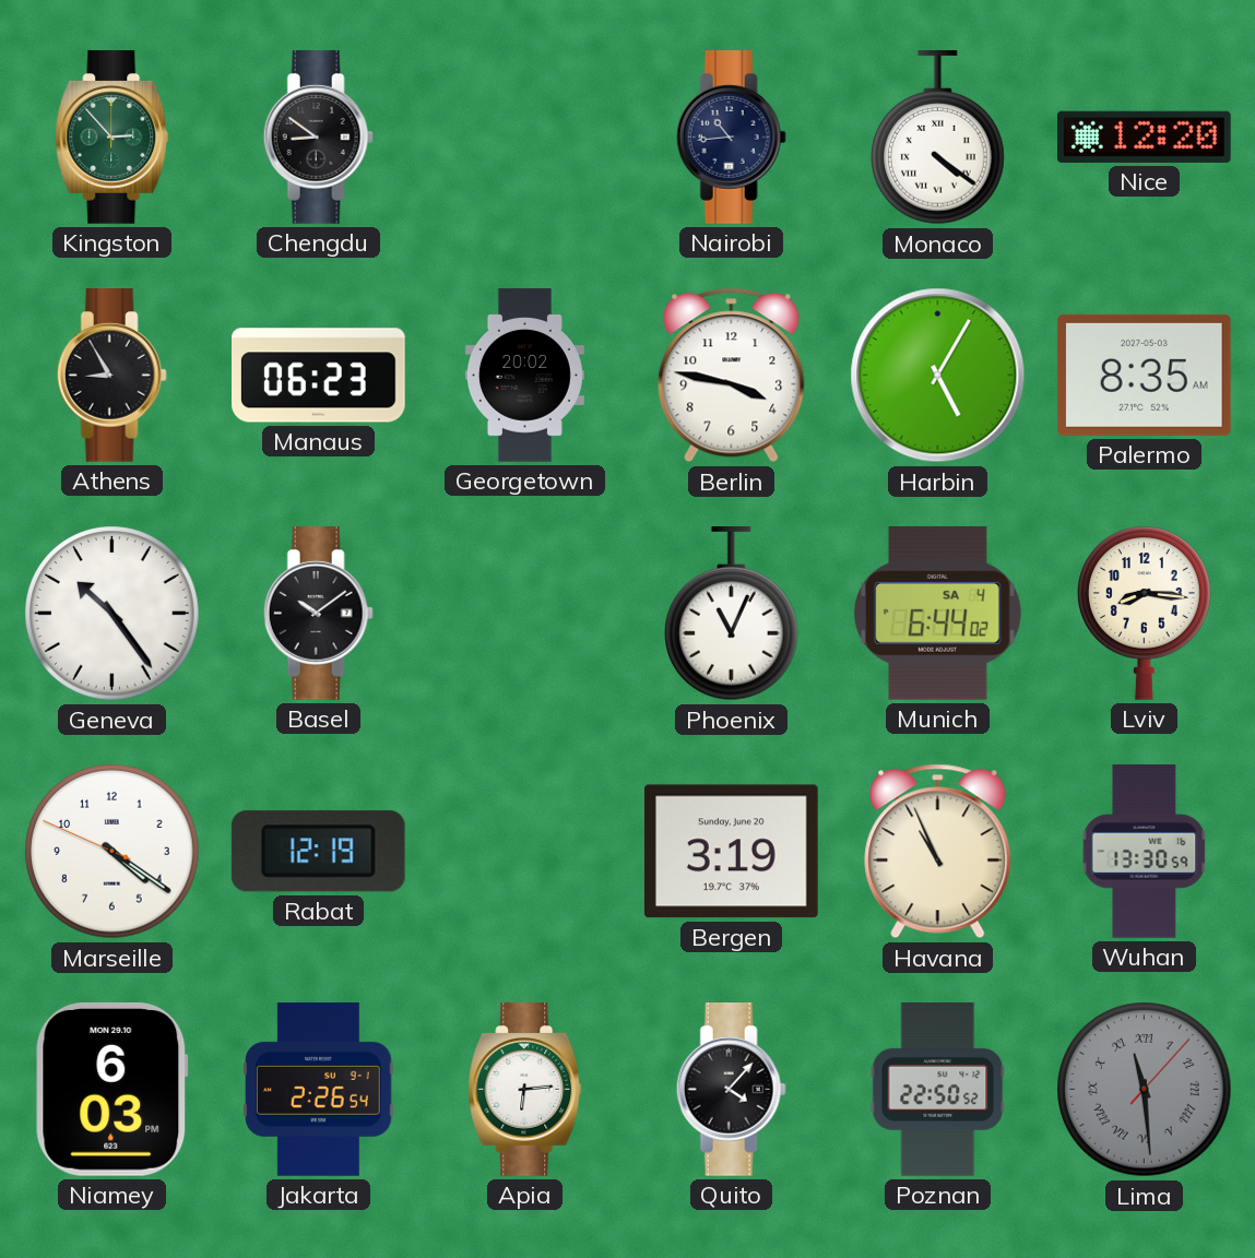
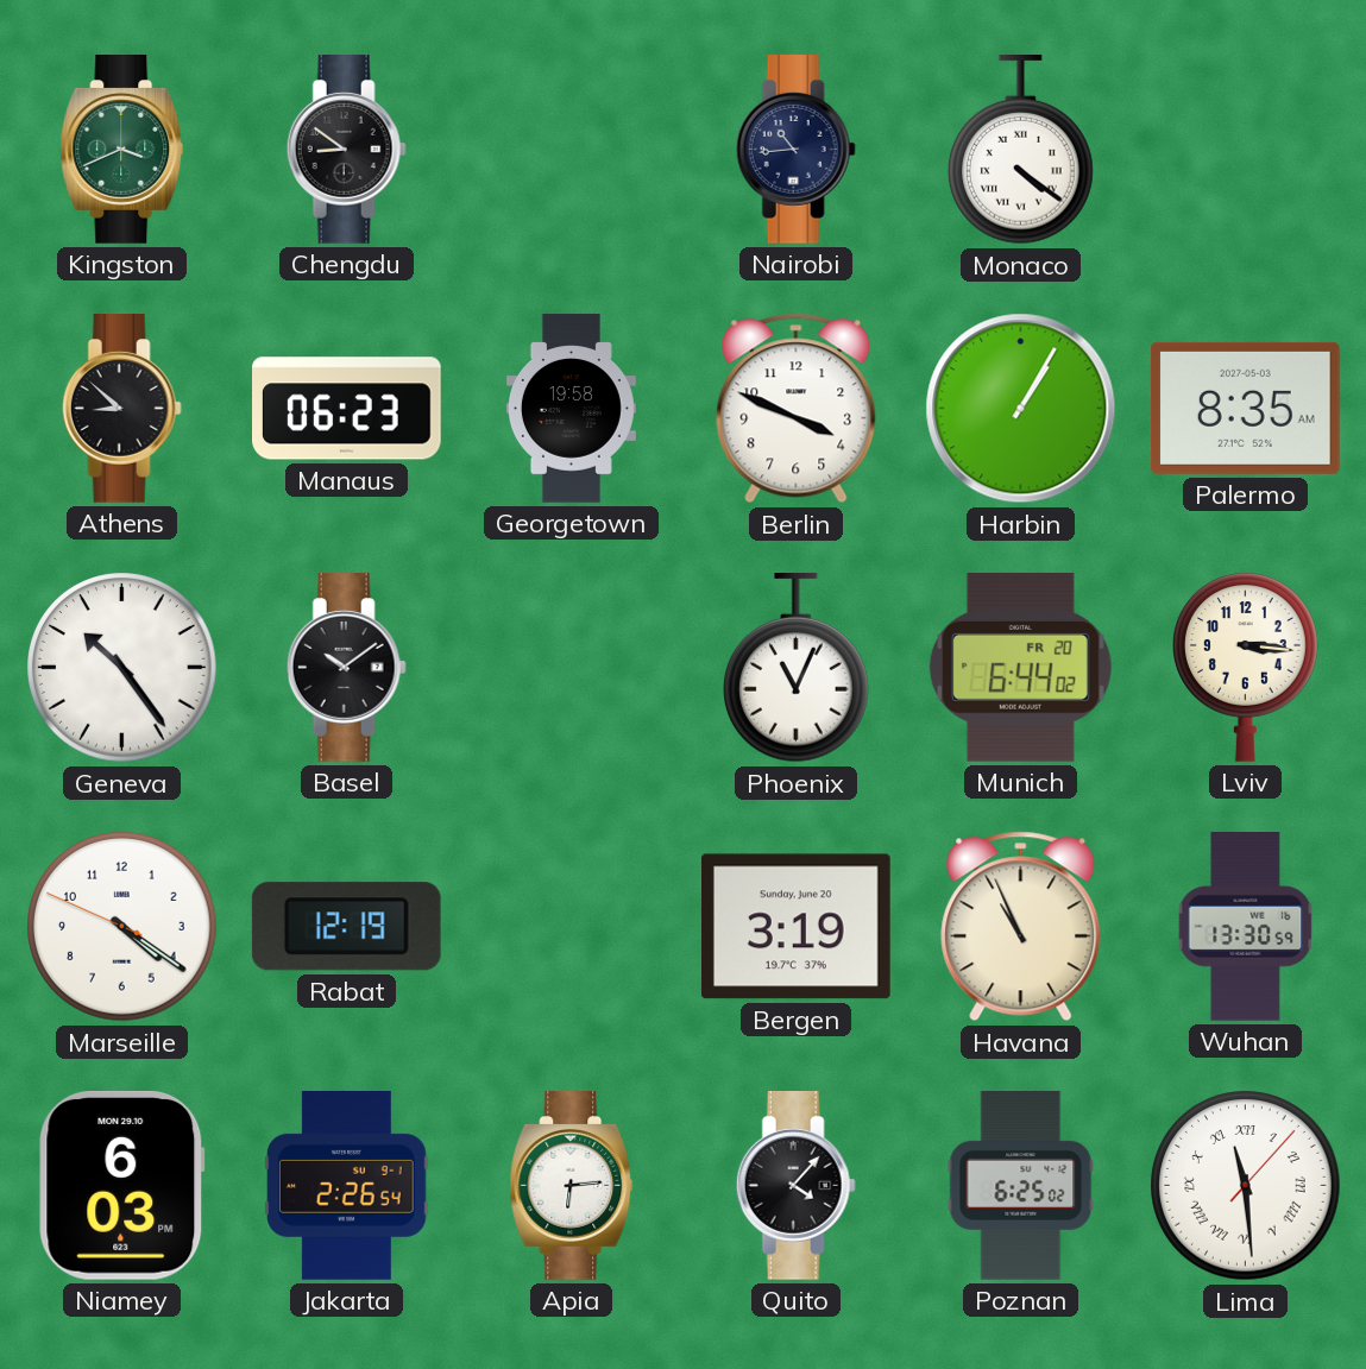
Kingston: 2:53 -> 3:41 (122, 150)
Nice: 12:20 -> none (1145, 137)
Athens: 8:55 -> 8:52 (121, 409)
Georgetown: 20:02 -> 19:58 (571, 409)
Berlin: 3:47 -> 3:49 (797, 409)
Harbin: 5:05 -> 1:05 (1021, 409)
Munich date: SA 4 -> FR 20 (1020, 667)
Lviv: 8:16 -> 3:16 (1246, 667)
Poznan: 22:50 -> 6:25 (1021, 1186)
Lima dial: grey -> white (1246, 1186)
